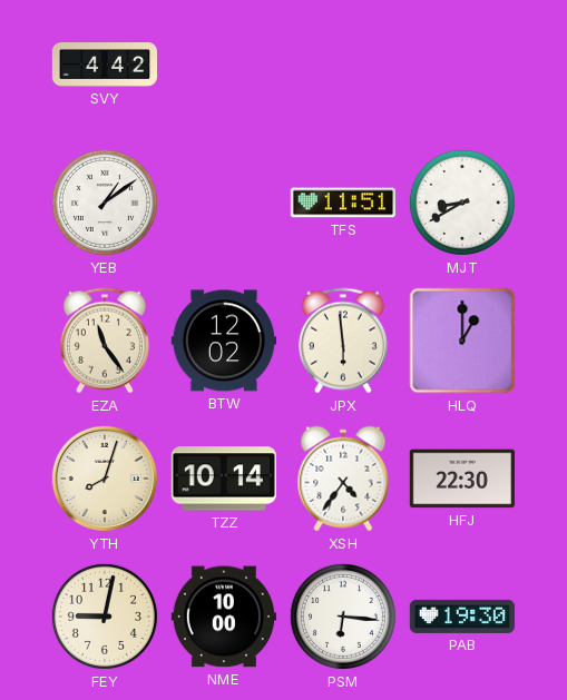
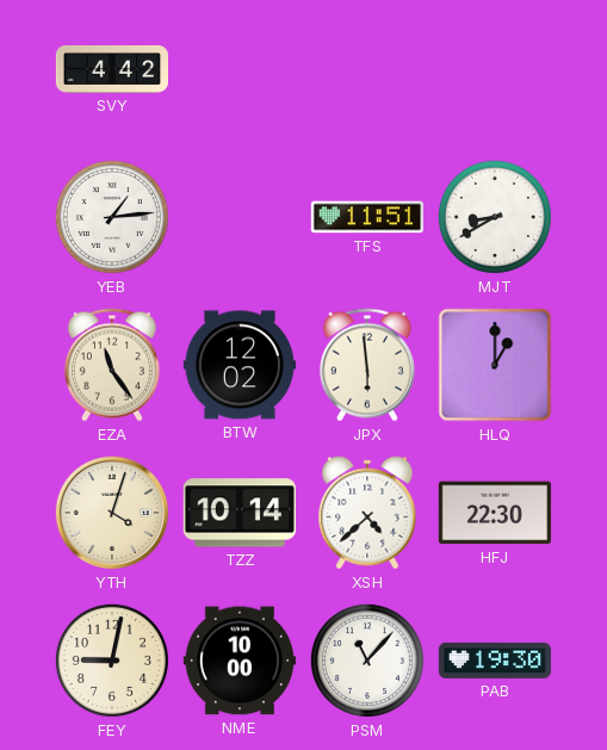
YEB: 1:09 -> 1:14 (112, 217)
YTH: 8:03 -> 4:03 (112, 513)
XSH: 4:36 -> 4:38 (367, 513)
PSM: 6:16 -> 11:07 (367, 661)
